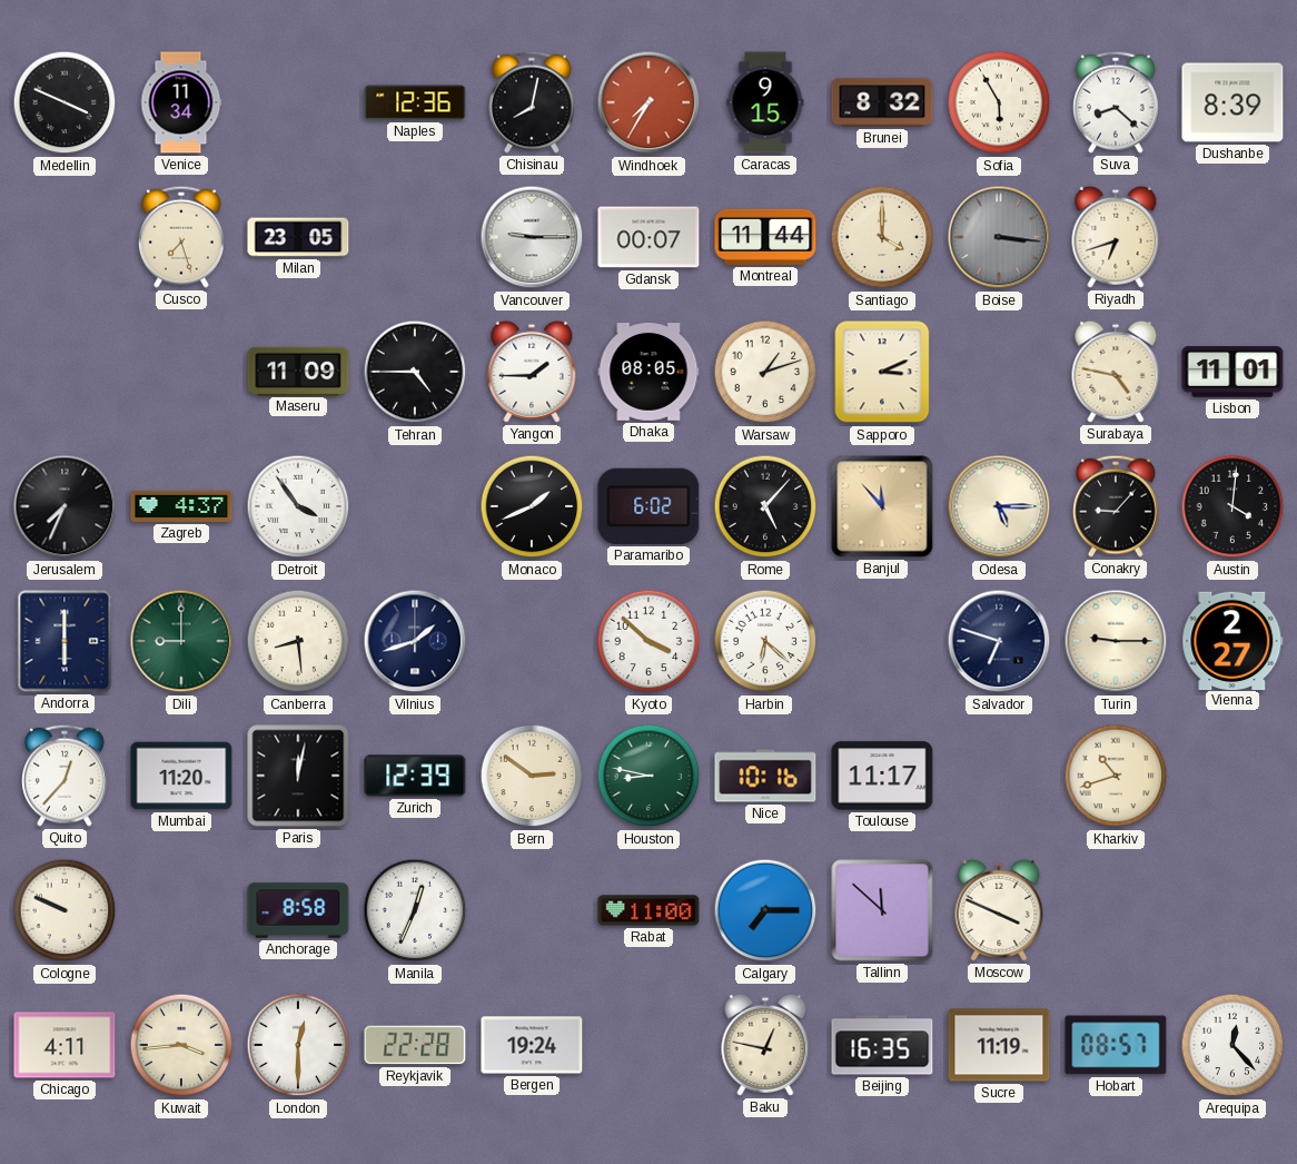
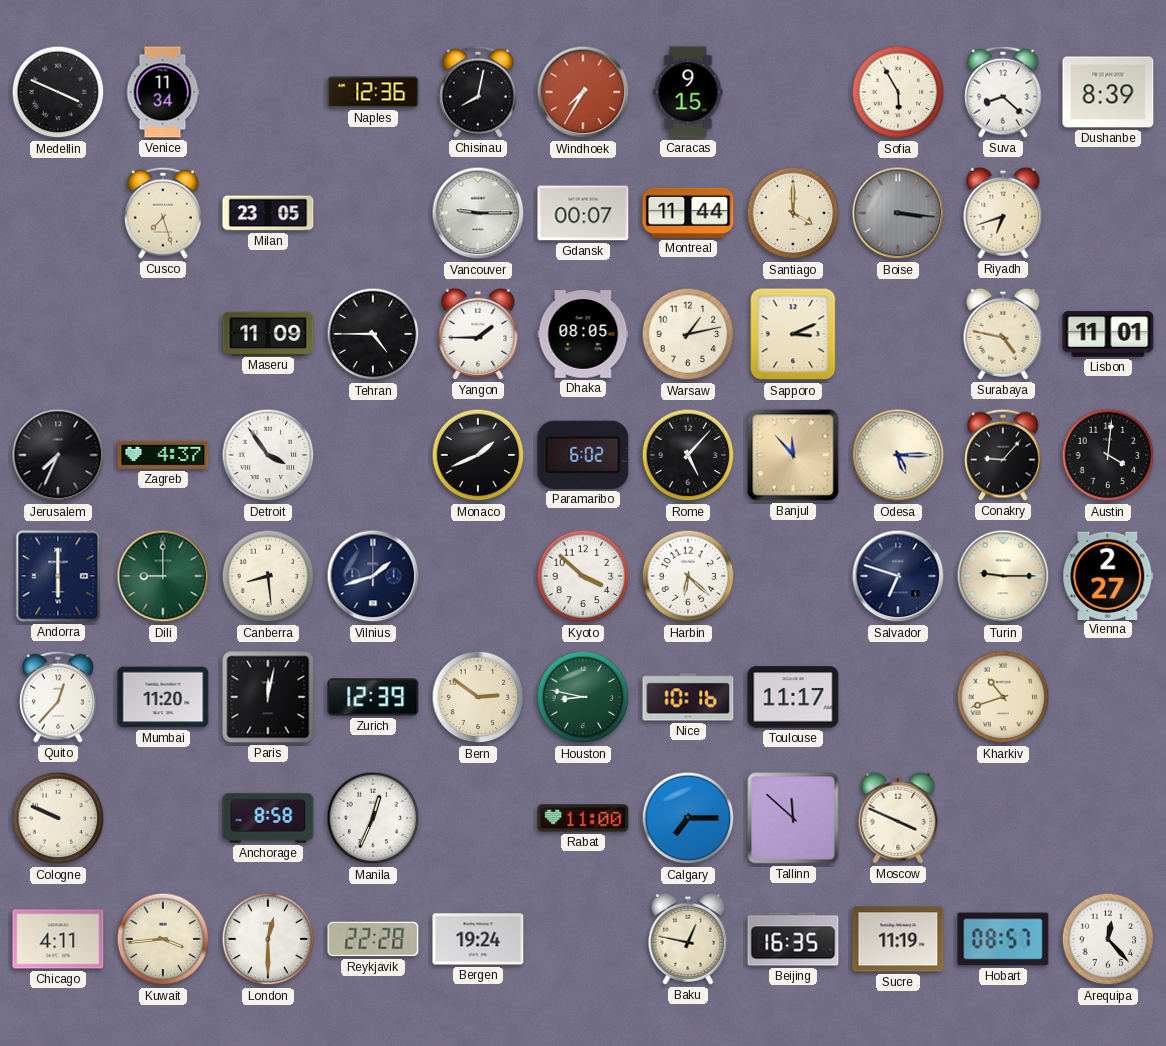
Brunei: 8:32 -> none (882, 102)
Warsaw: 1:12 -> 1:13 (688, 334)
